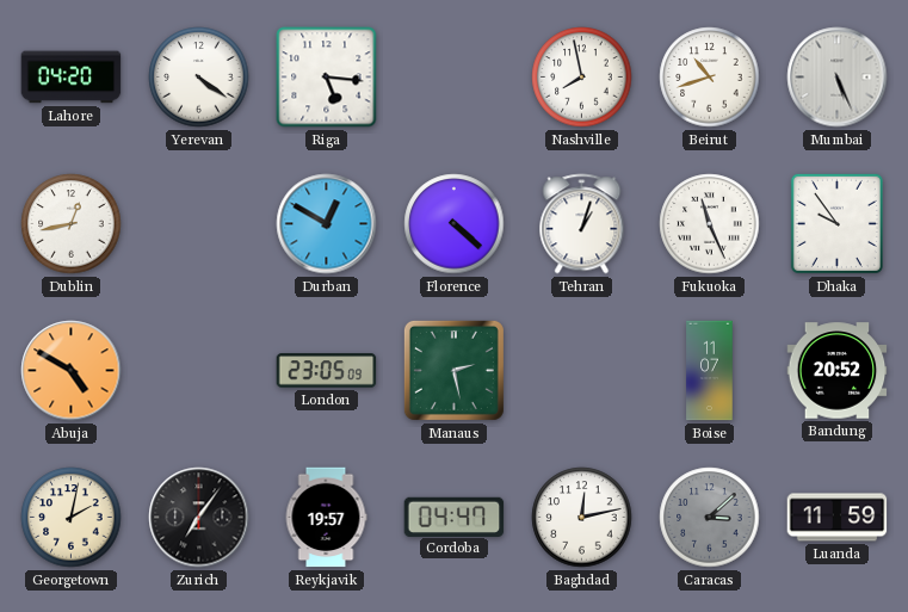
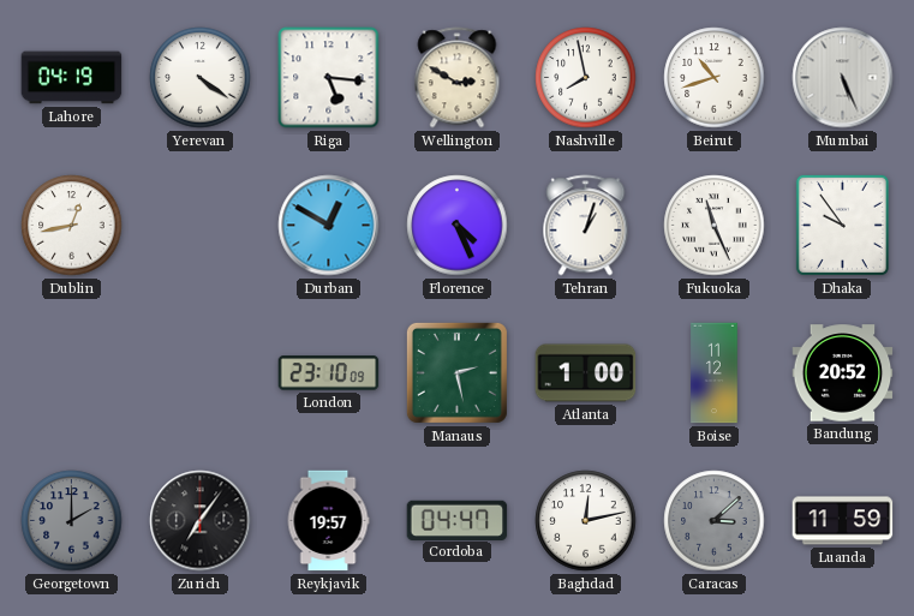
Lahore: 04:20 -> 04:19 (72, 78)
Wellington: none -> 2:50 (458, 78)
Florence: 4:22 -> 4:26 (458, 226)
Abuja: 4:50 -> none (72, 371)
London: 23:05 -> 23:10 (329, 373)
Atlanta: none -> 1:00 (586, 373)
Boise: 11:07 -> 11:12 (715, 373)
Georgetown: 2:02 -> 2:00 (72, 521)
Georgetown dial: cream -> grey (72, 521)
